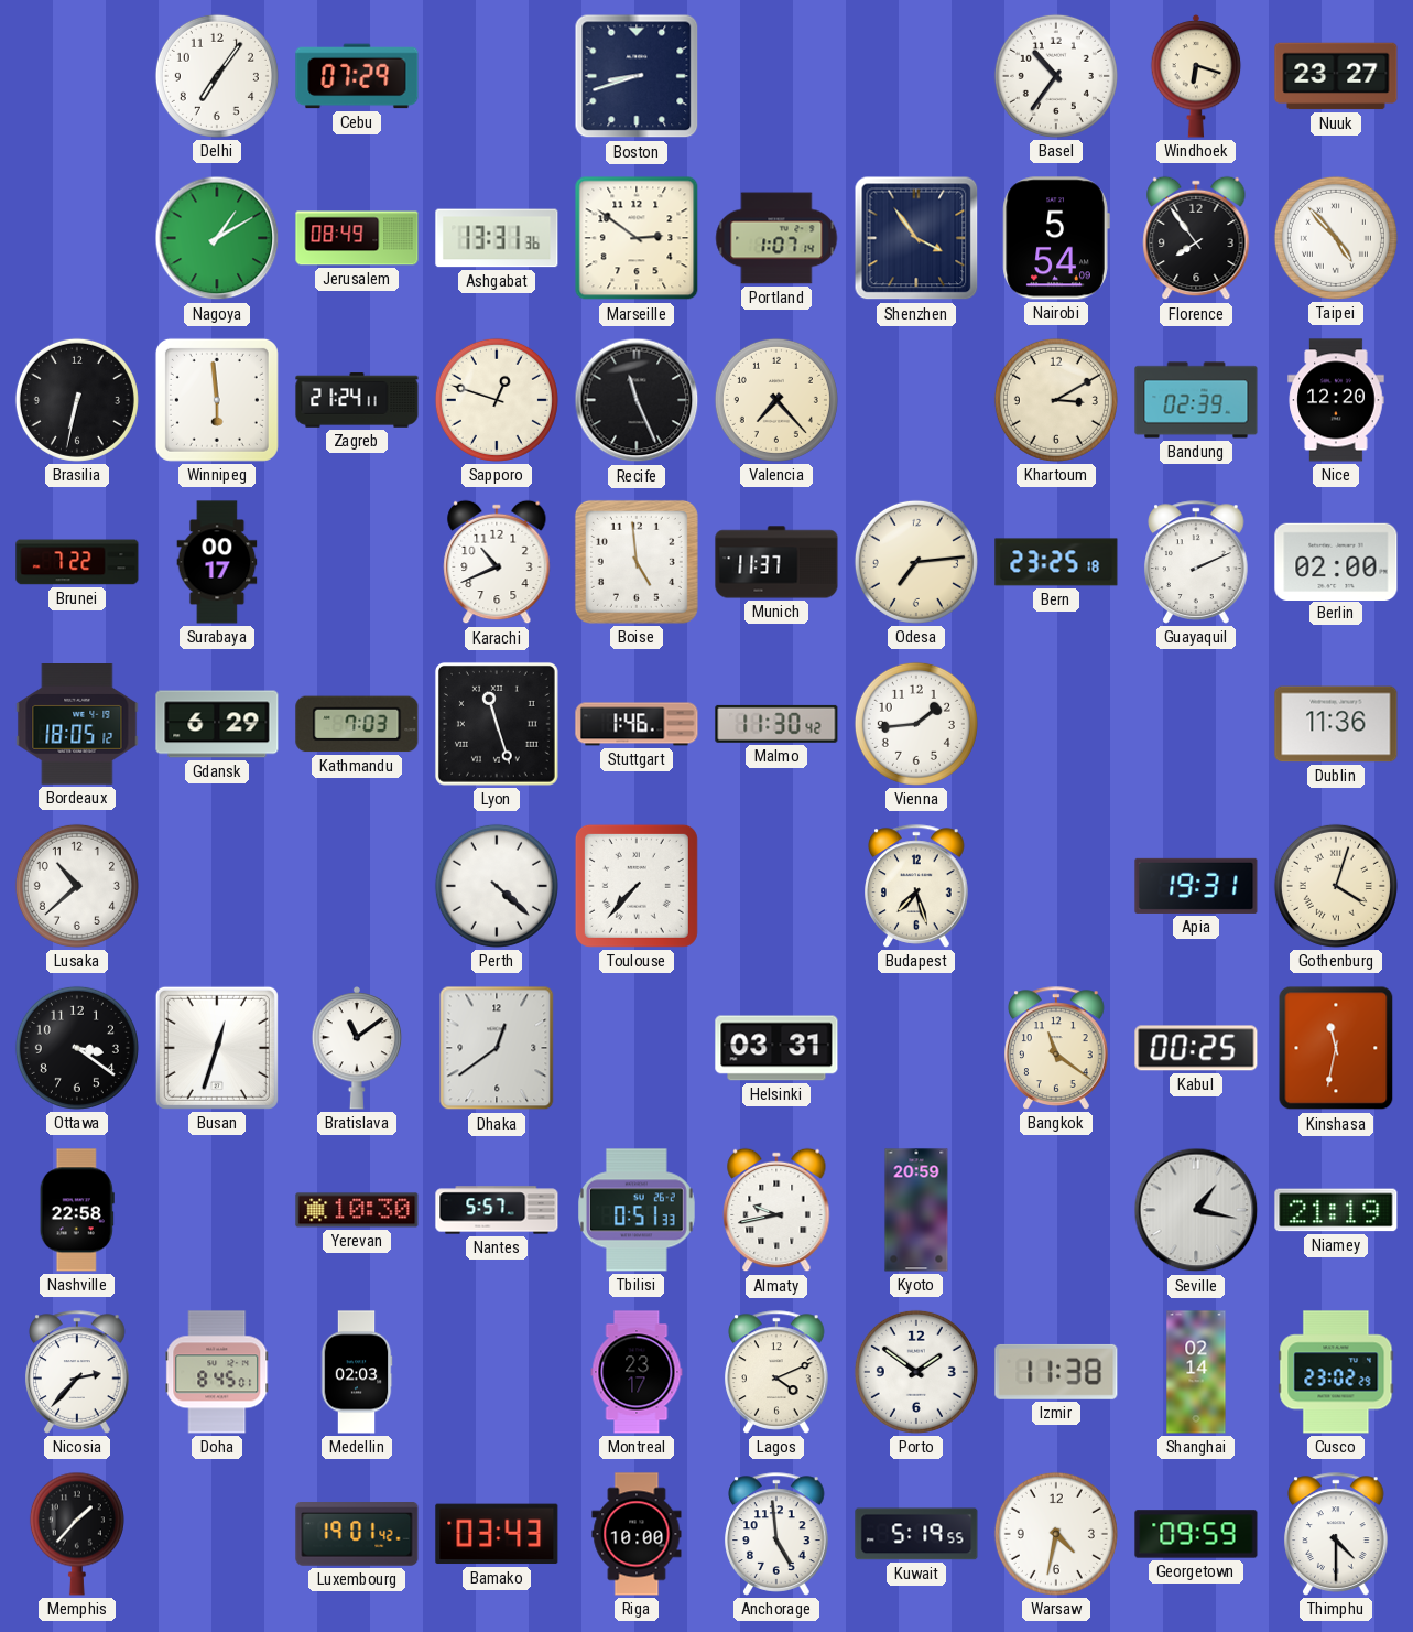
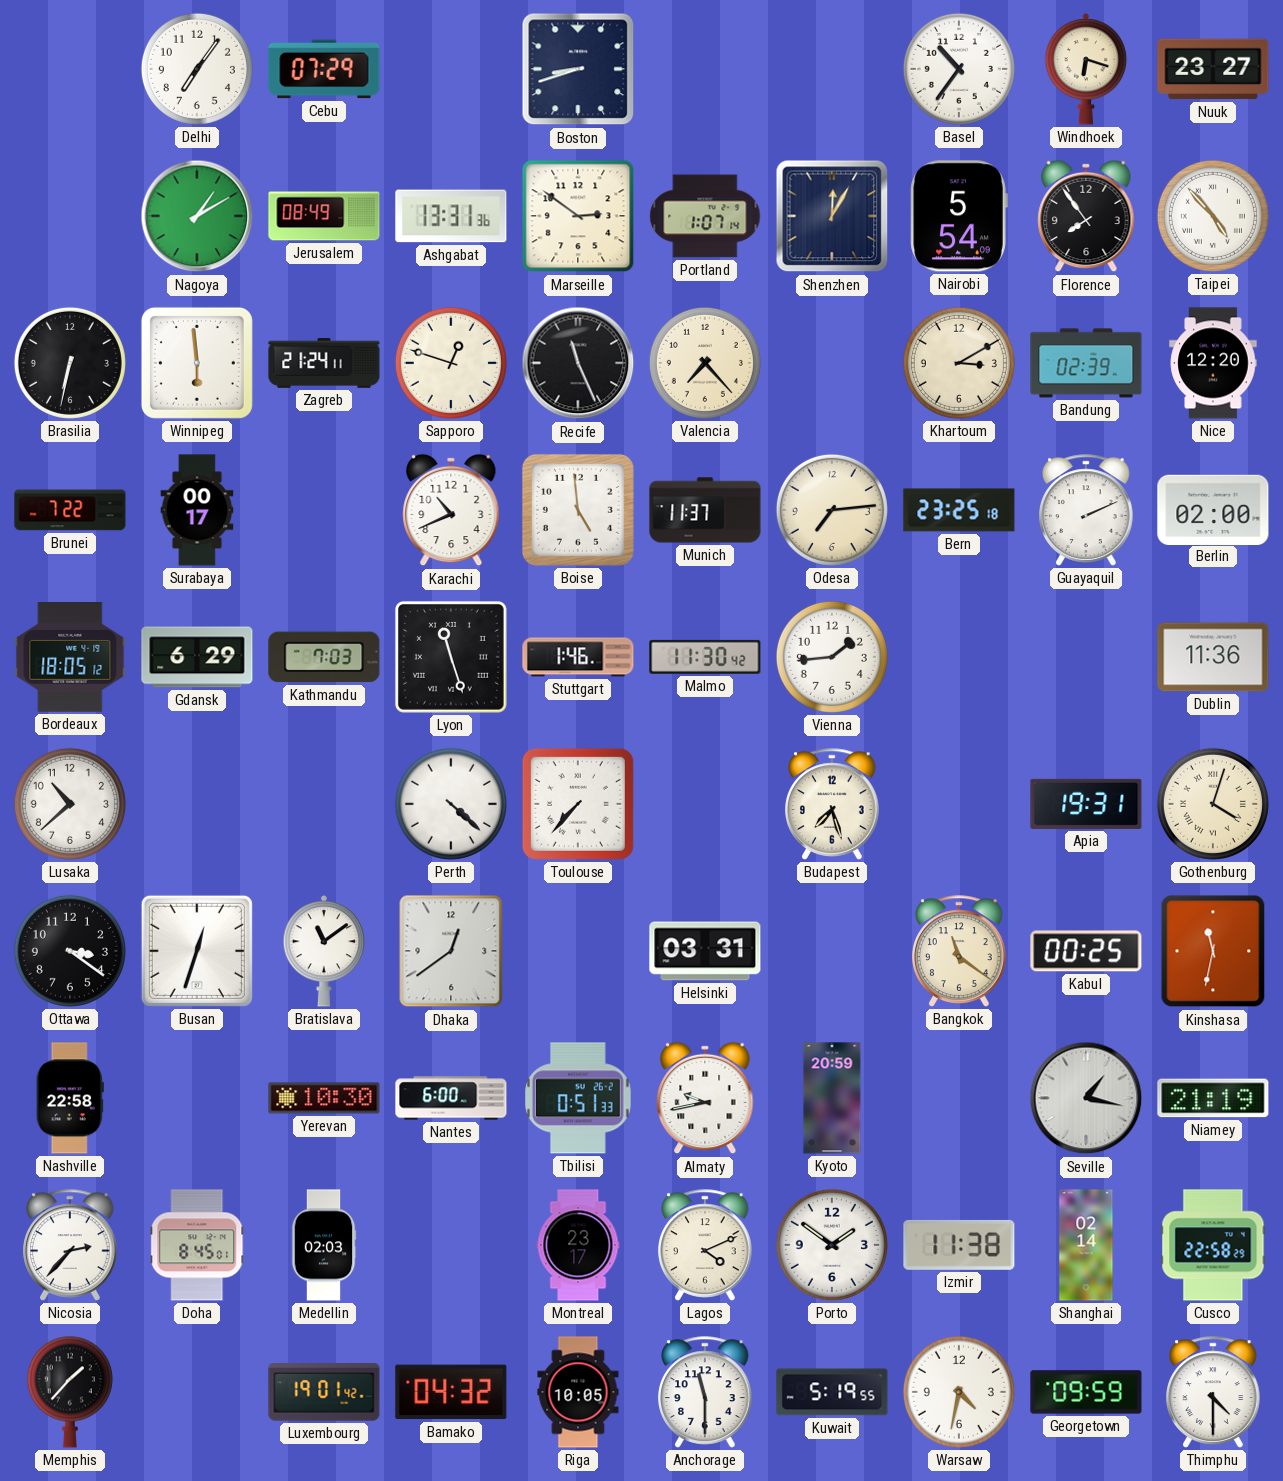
Shenzhen: 3:54 -> 12:05 (832, 216)
Nantes: 5:57 -> 6:00 (451, 1098)
Cusco: 23:02 -> 22:58 (1213, 1245)
Bamako: 03:43 -> 04:32 (451, 1392)
Riga: 10:00 -> 10:05 (578, 1392)
Anchorage: 4:59 -> 11:30 (705, 1392)
